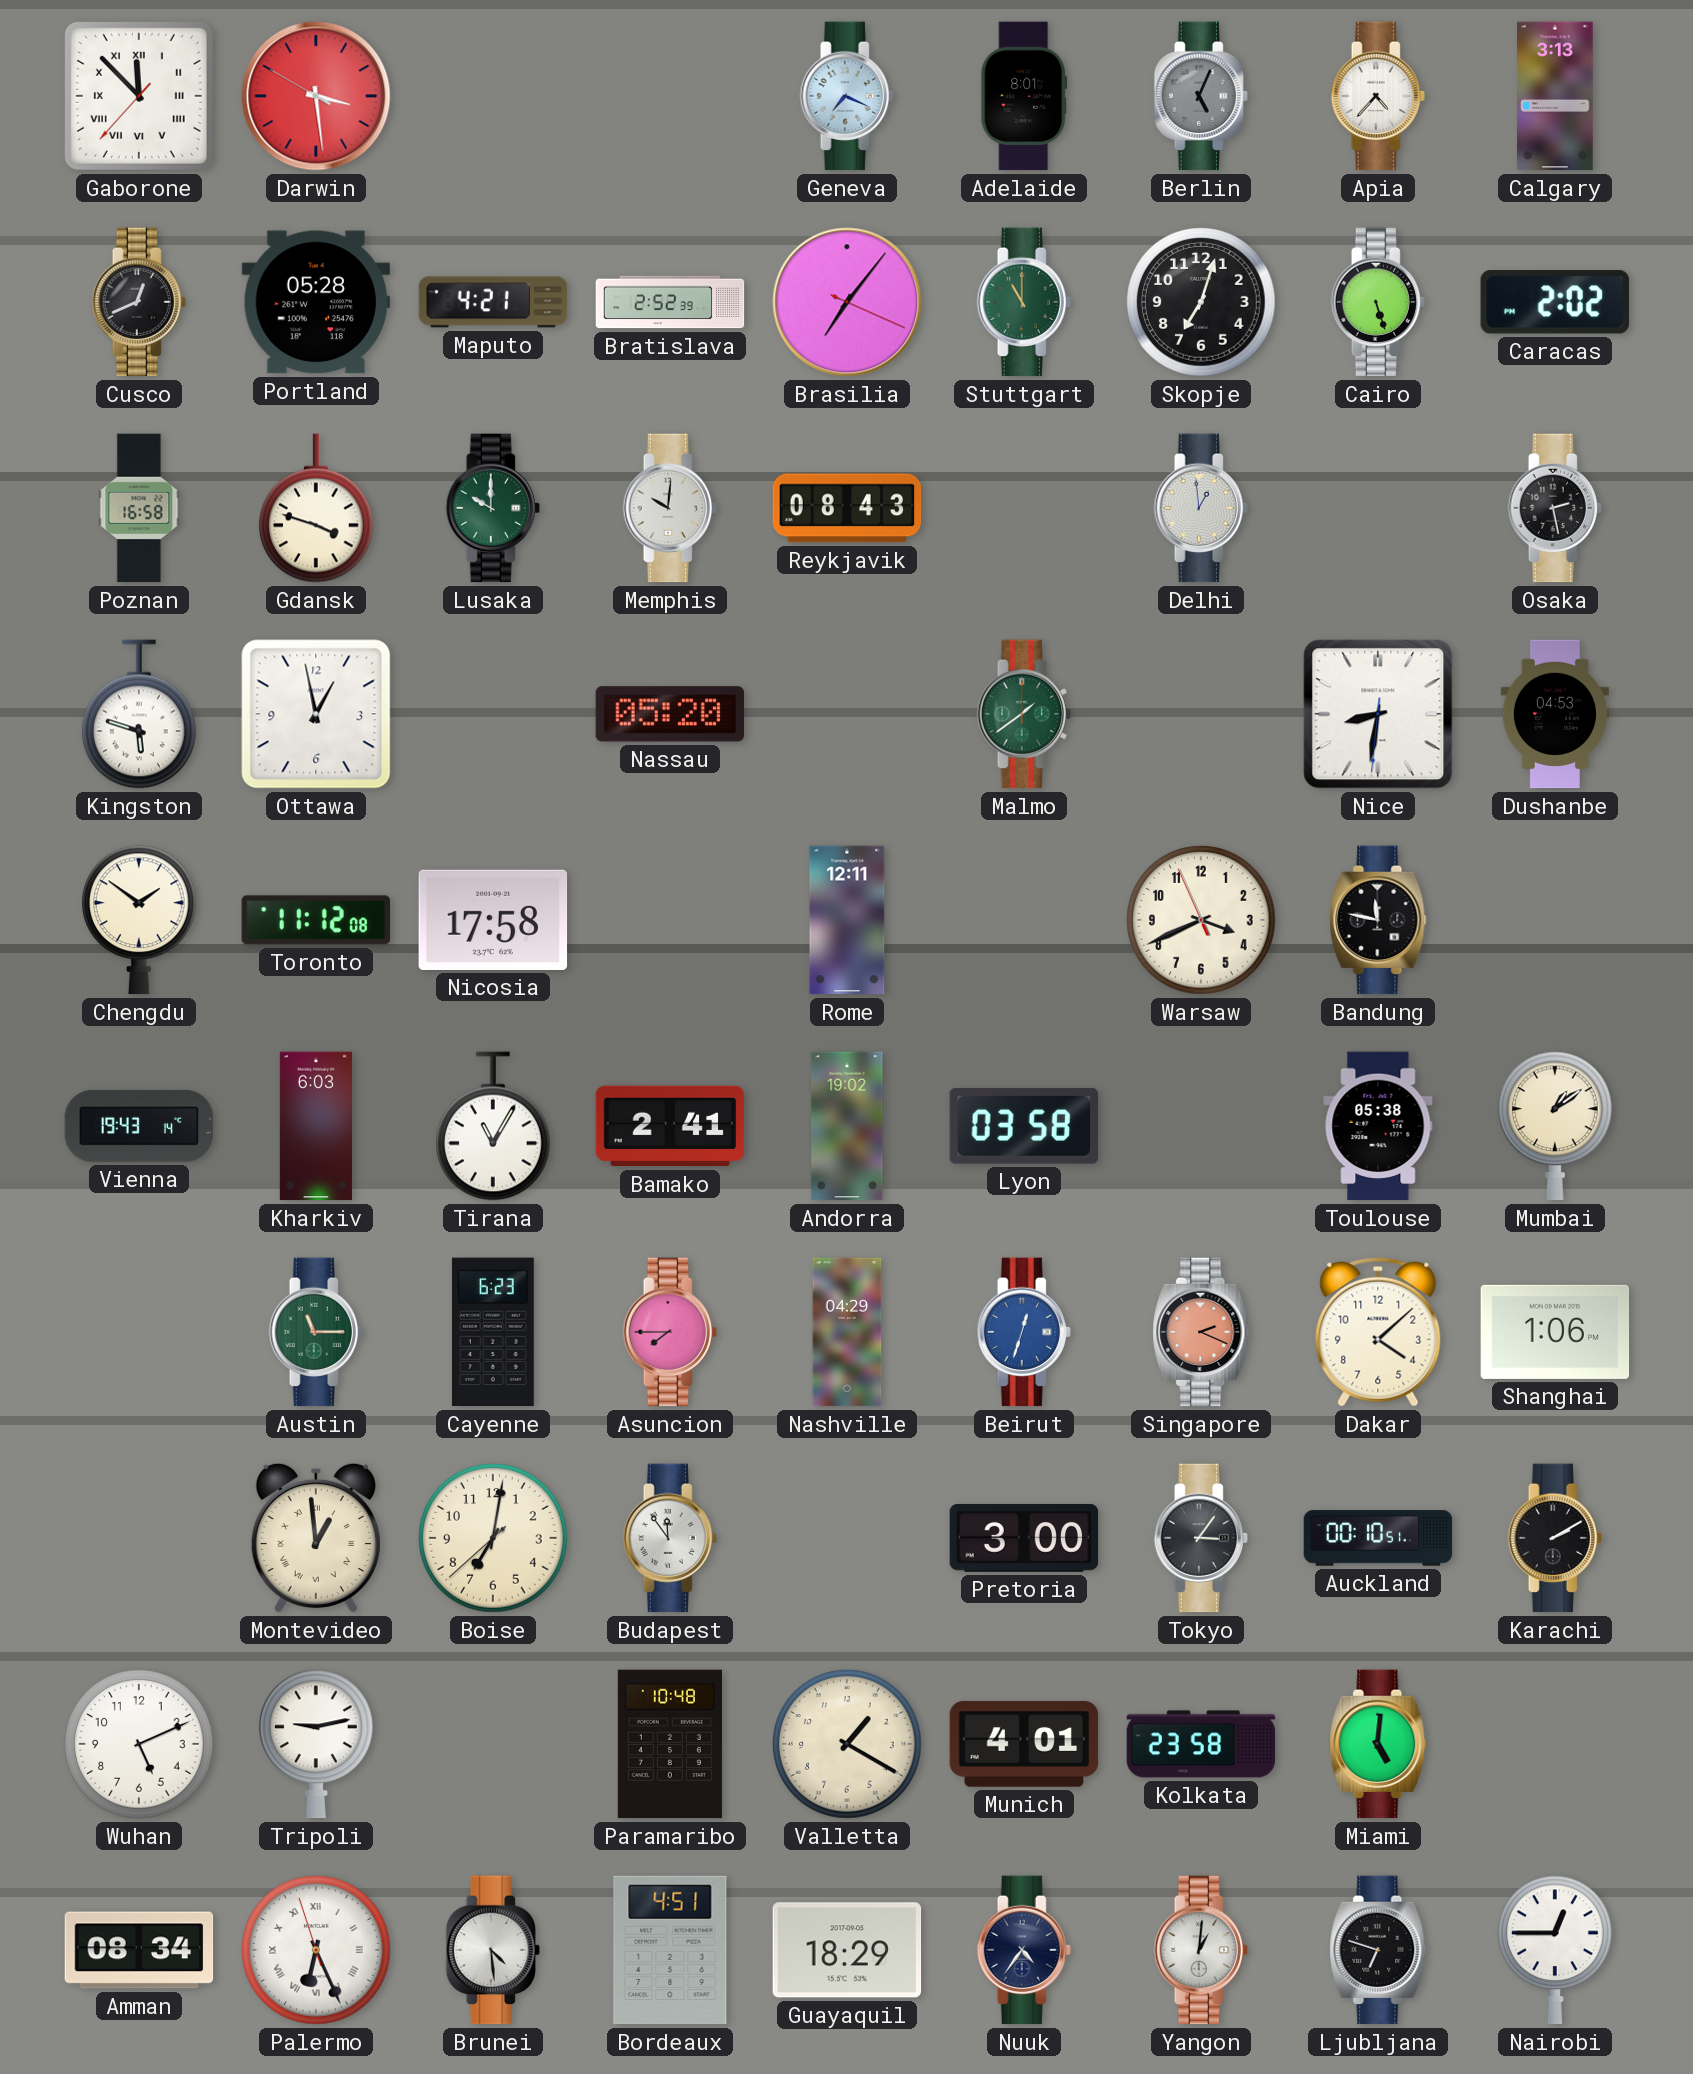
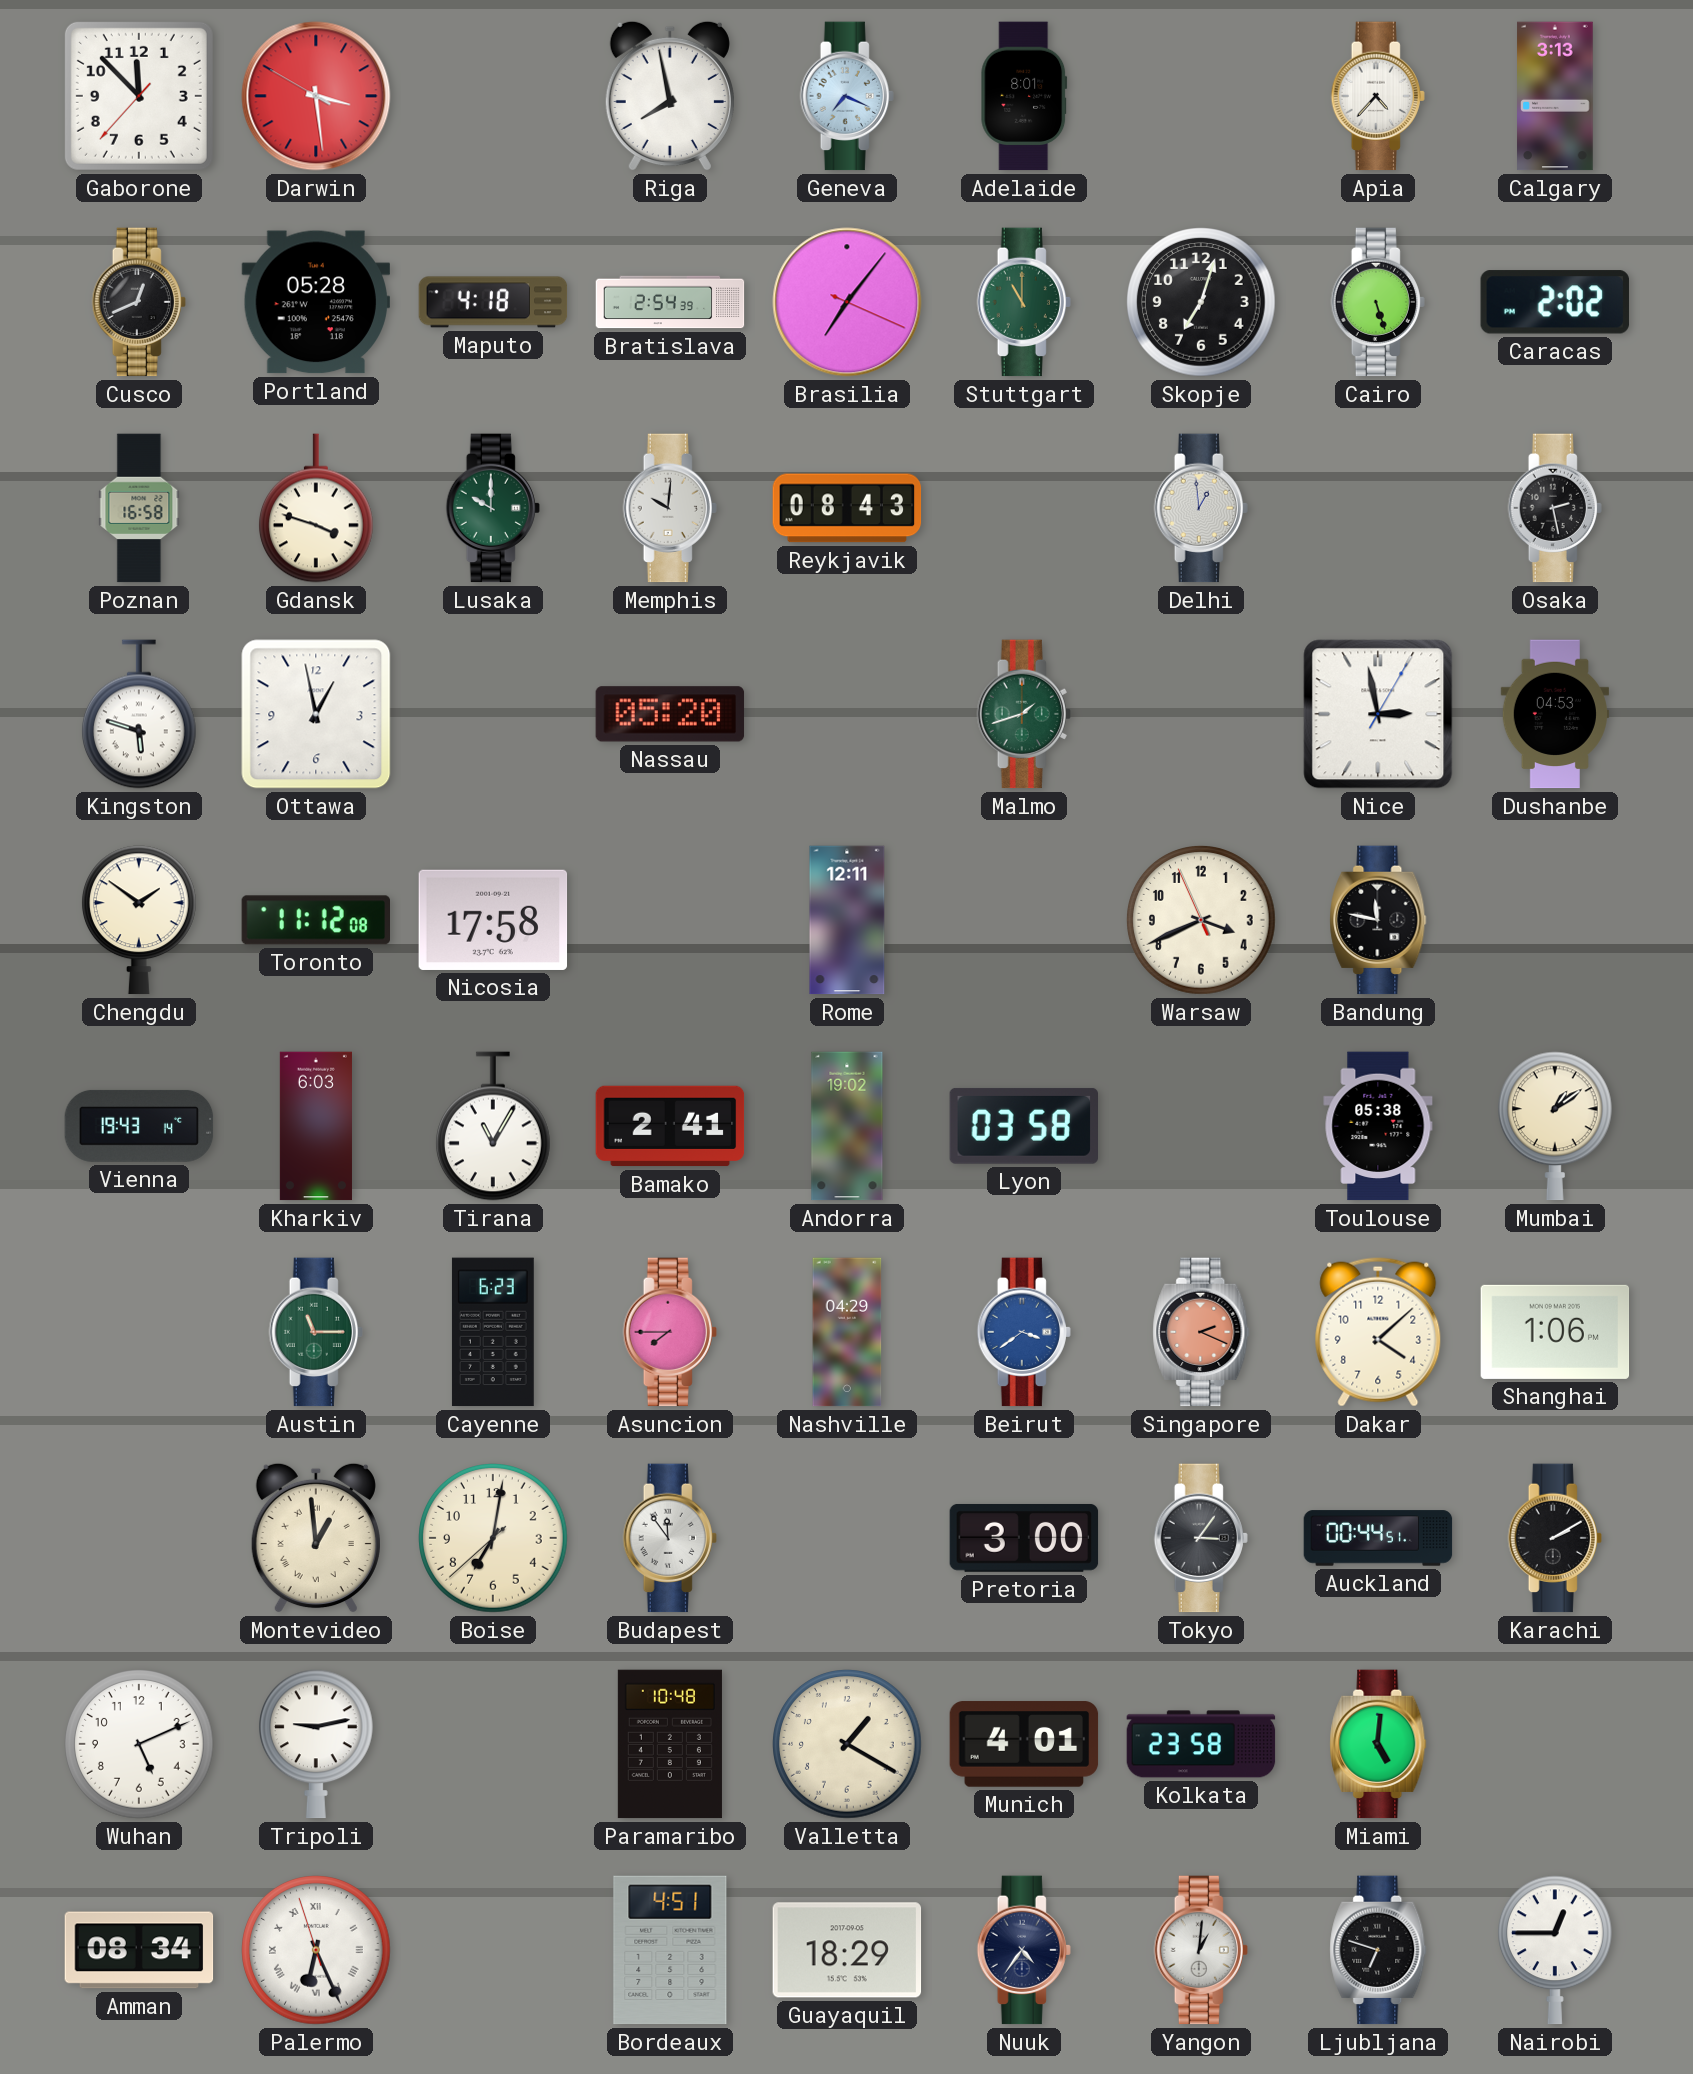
Gaborone numerals: Roman -> Arabic (139, 96)
Riga: none -> 7:58 (670, 96)
Berlin: 5:04 -> none (1201, 96)
Maputo: 4:21 -> 4:18 (493, 302)
Bratislava: 2:52 -> 2:54 (670, 302)
Malmo: 1:39 -> 1:42 (1024, 714)
Nice: 8:31 -> 2:58 (1378, 714)
Beirut: 12:33 -> 3:39 (1024, 1332)
Auckland: 00:10 -> 00:44 (1378, 1538)
Brunei: 4:29 -> none (493, 1950)
